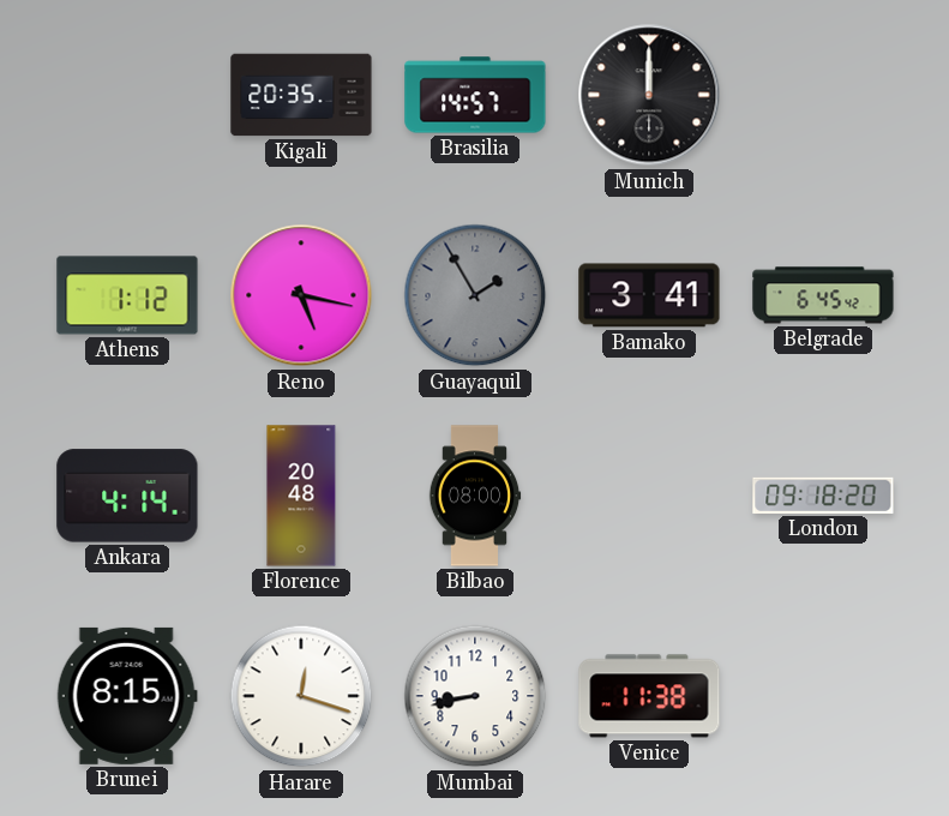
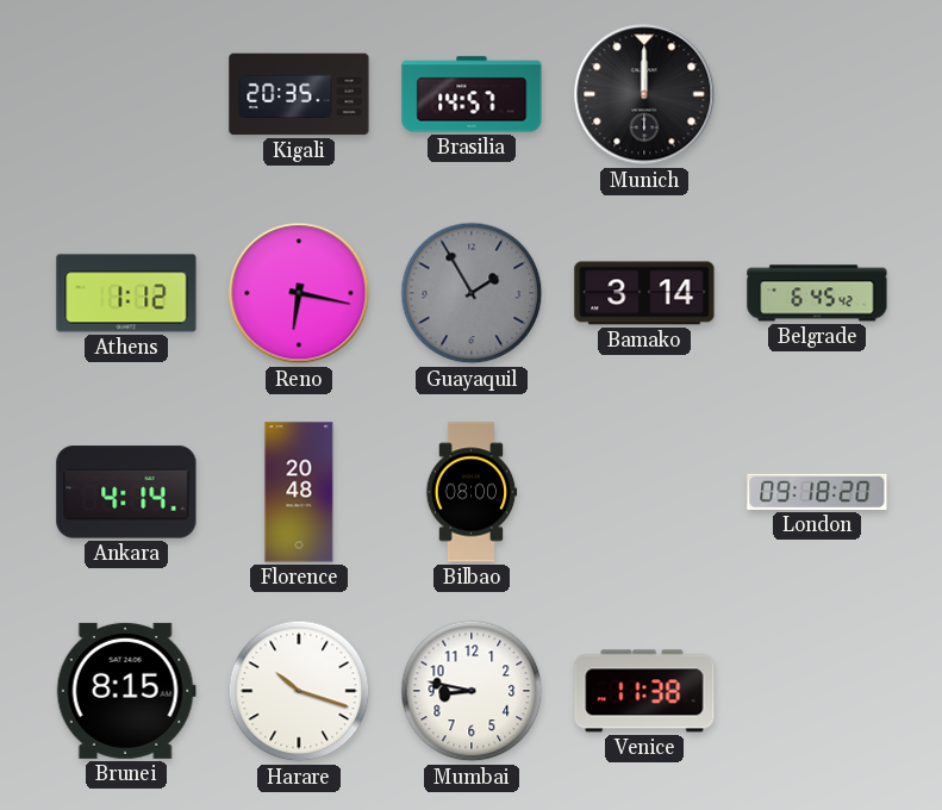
Reno: 5:17 -> 6:17 (299, 293)
Bamako: 3:41 -> 3:14 (644, 293)
Harare: 12:18 -> 10:18 (299, 691)
Mumbai: 8:43 -> 8:47 (472, 691)
